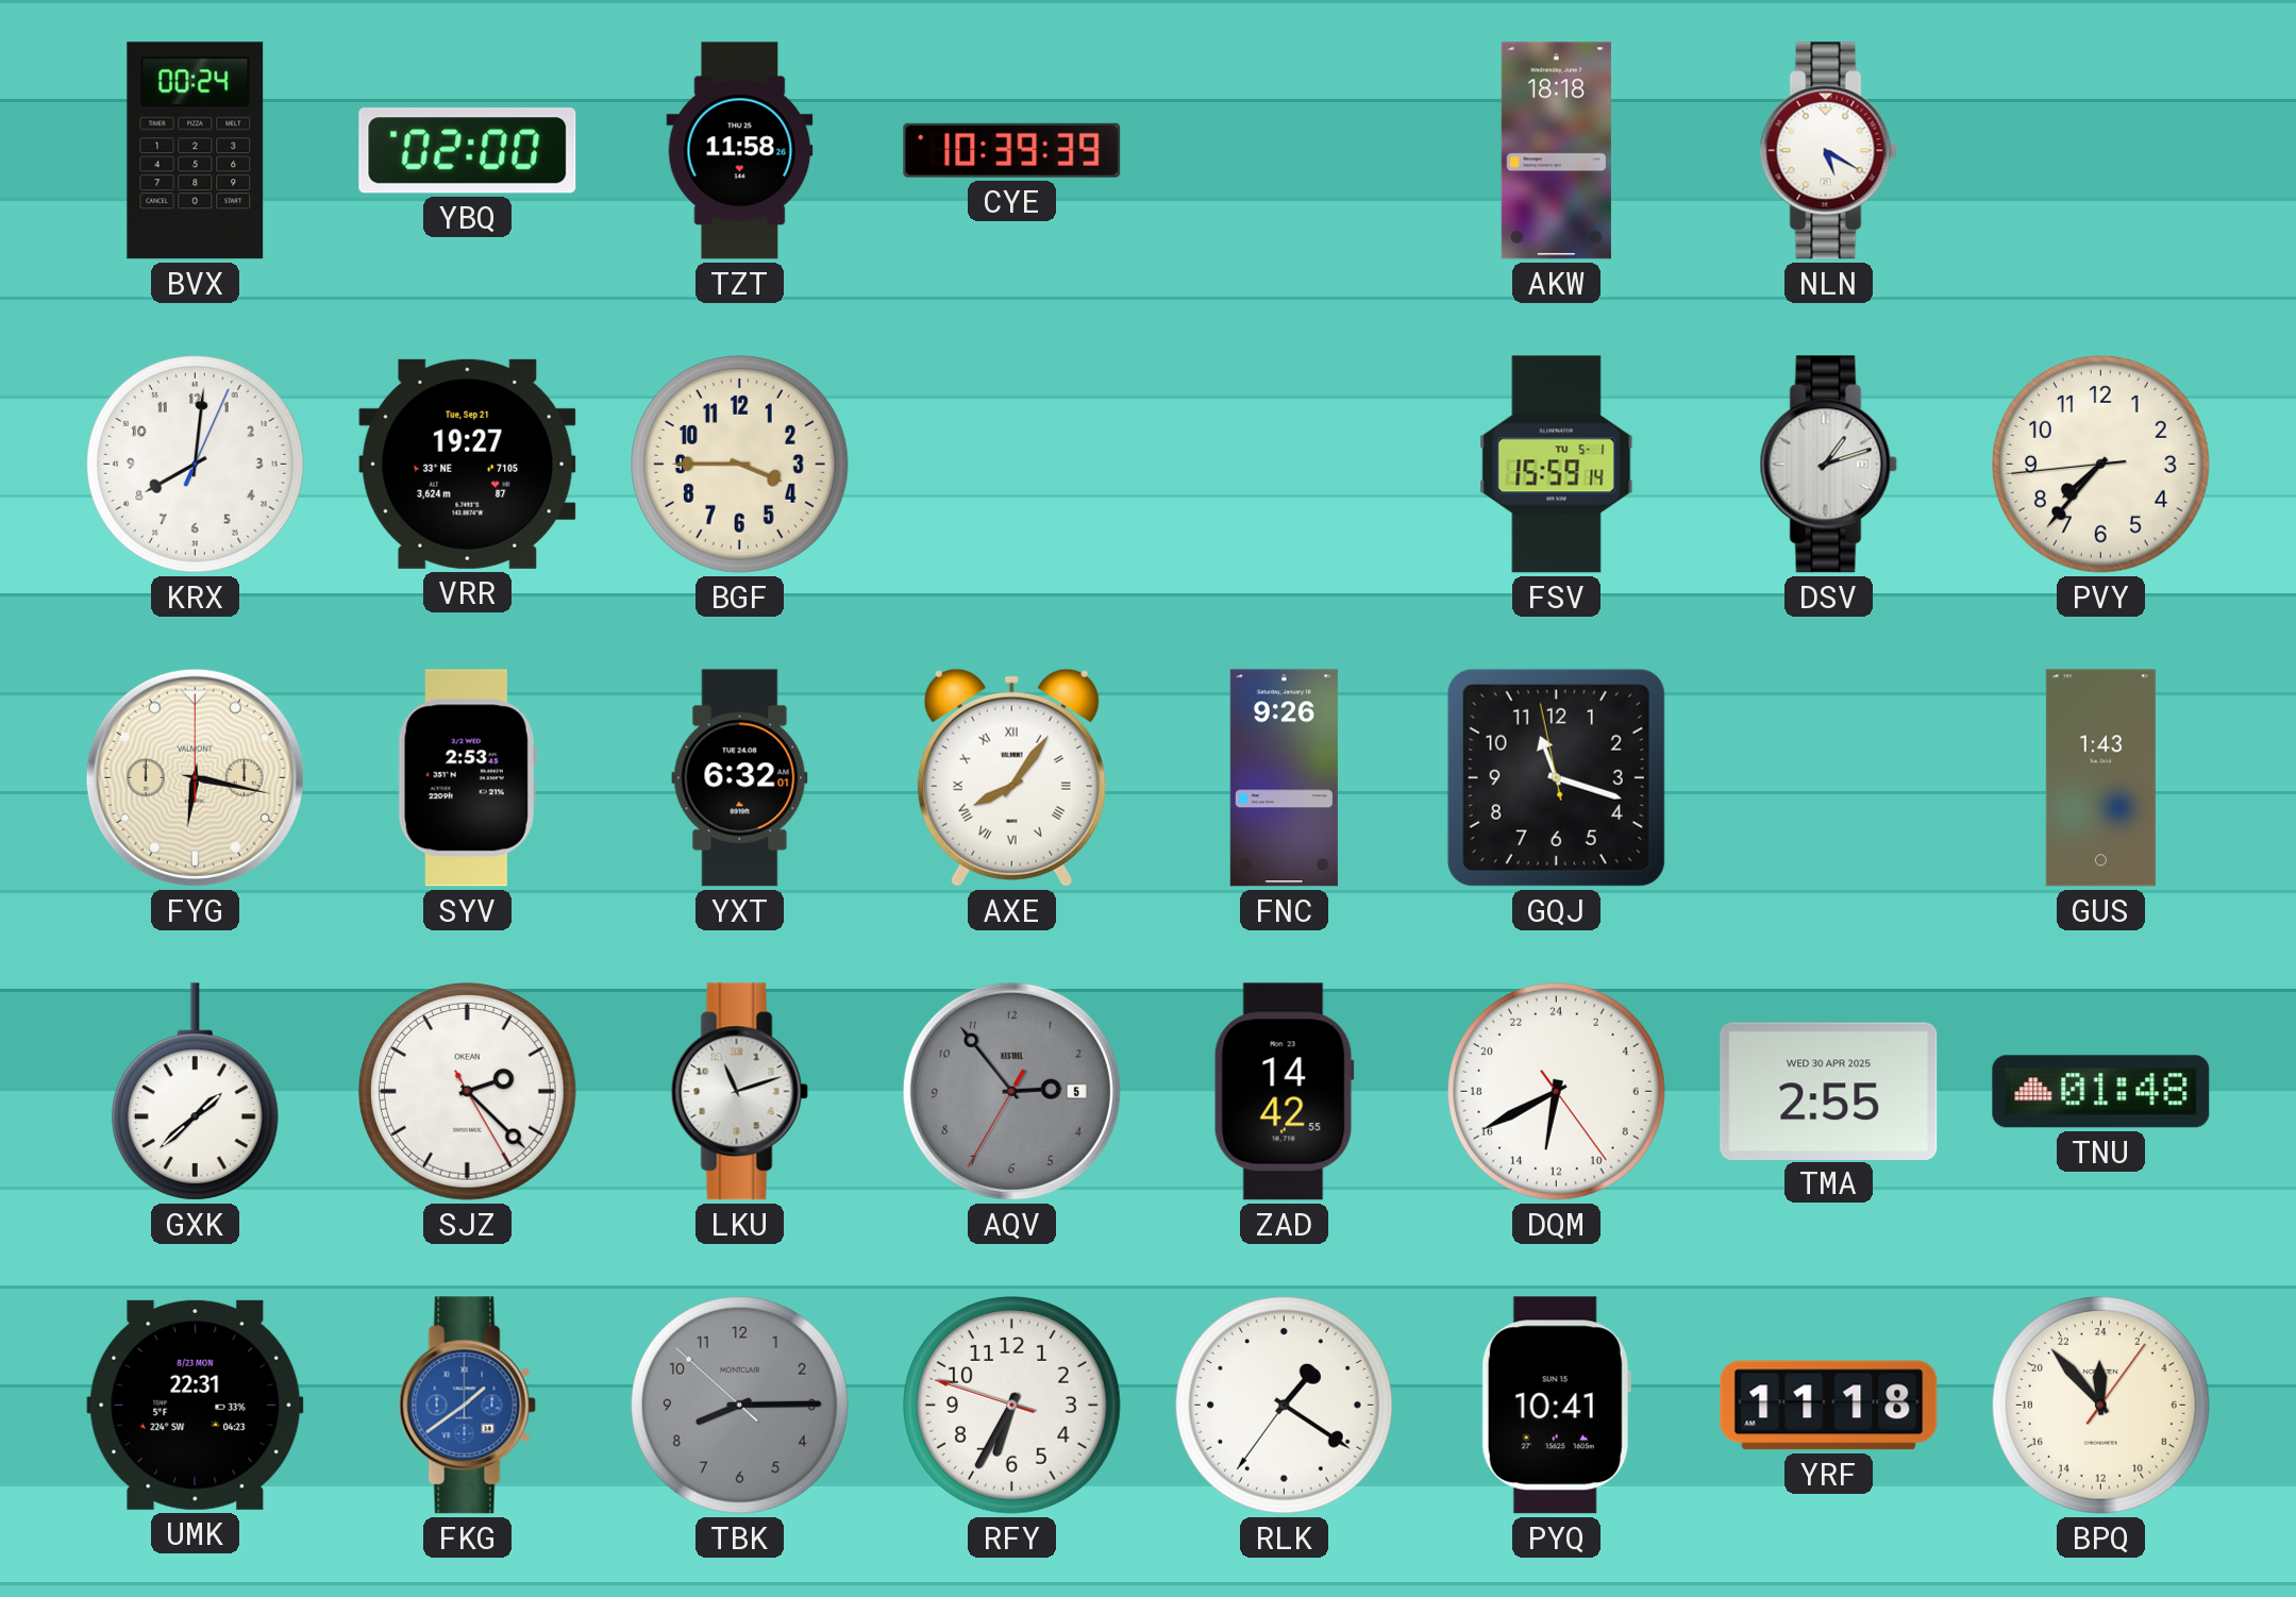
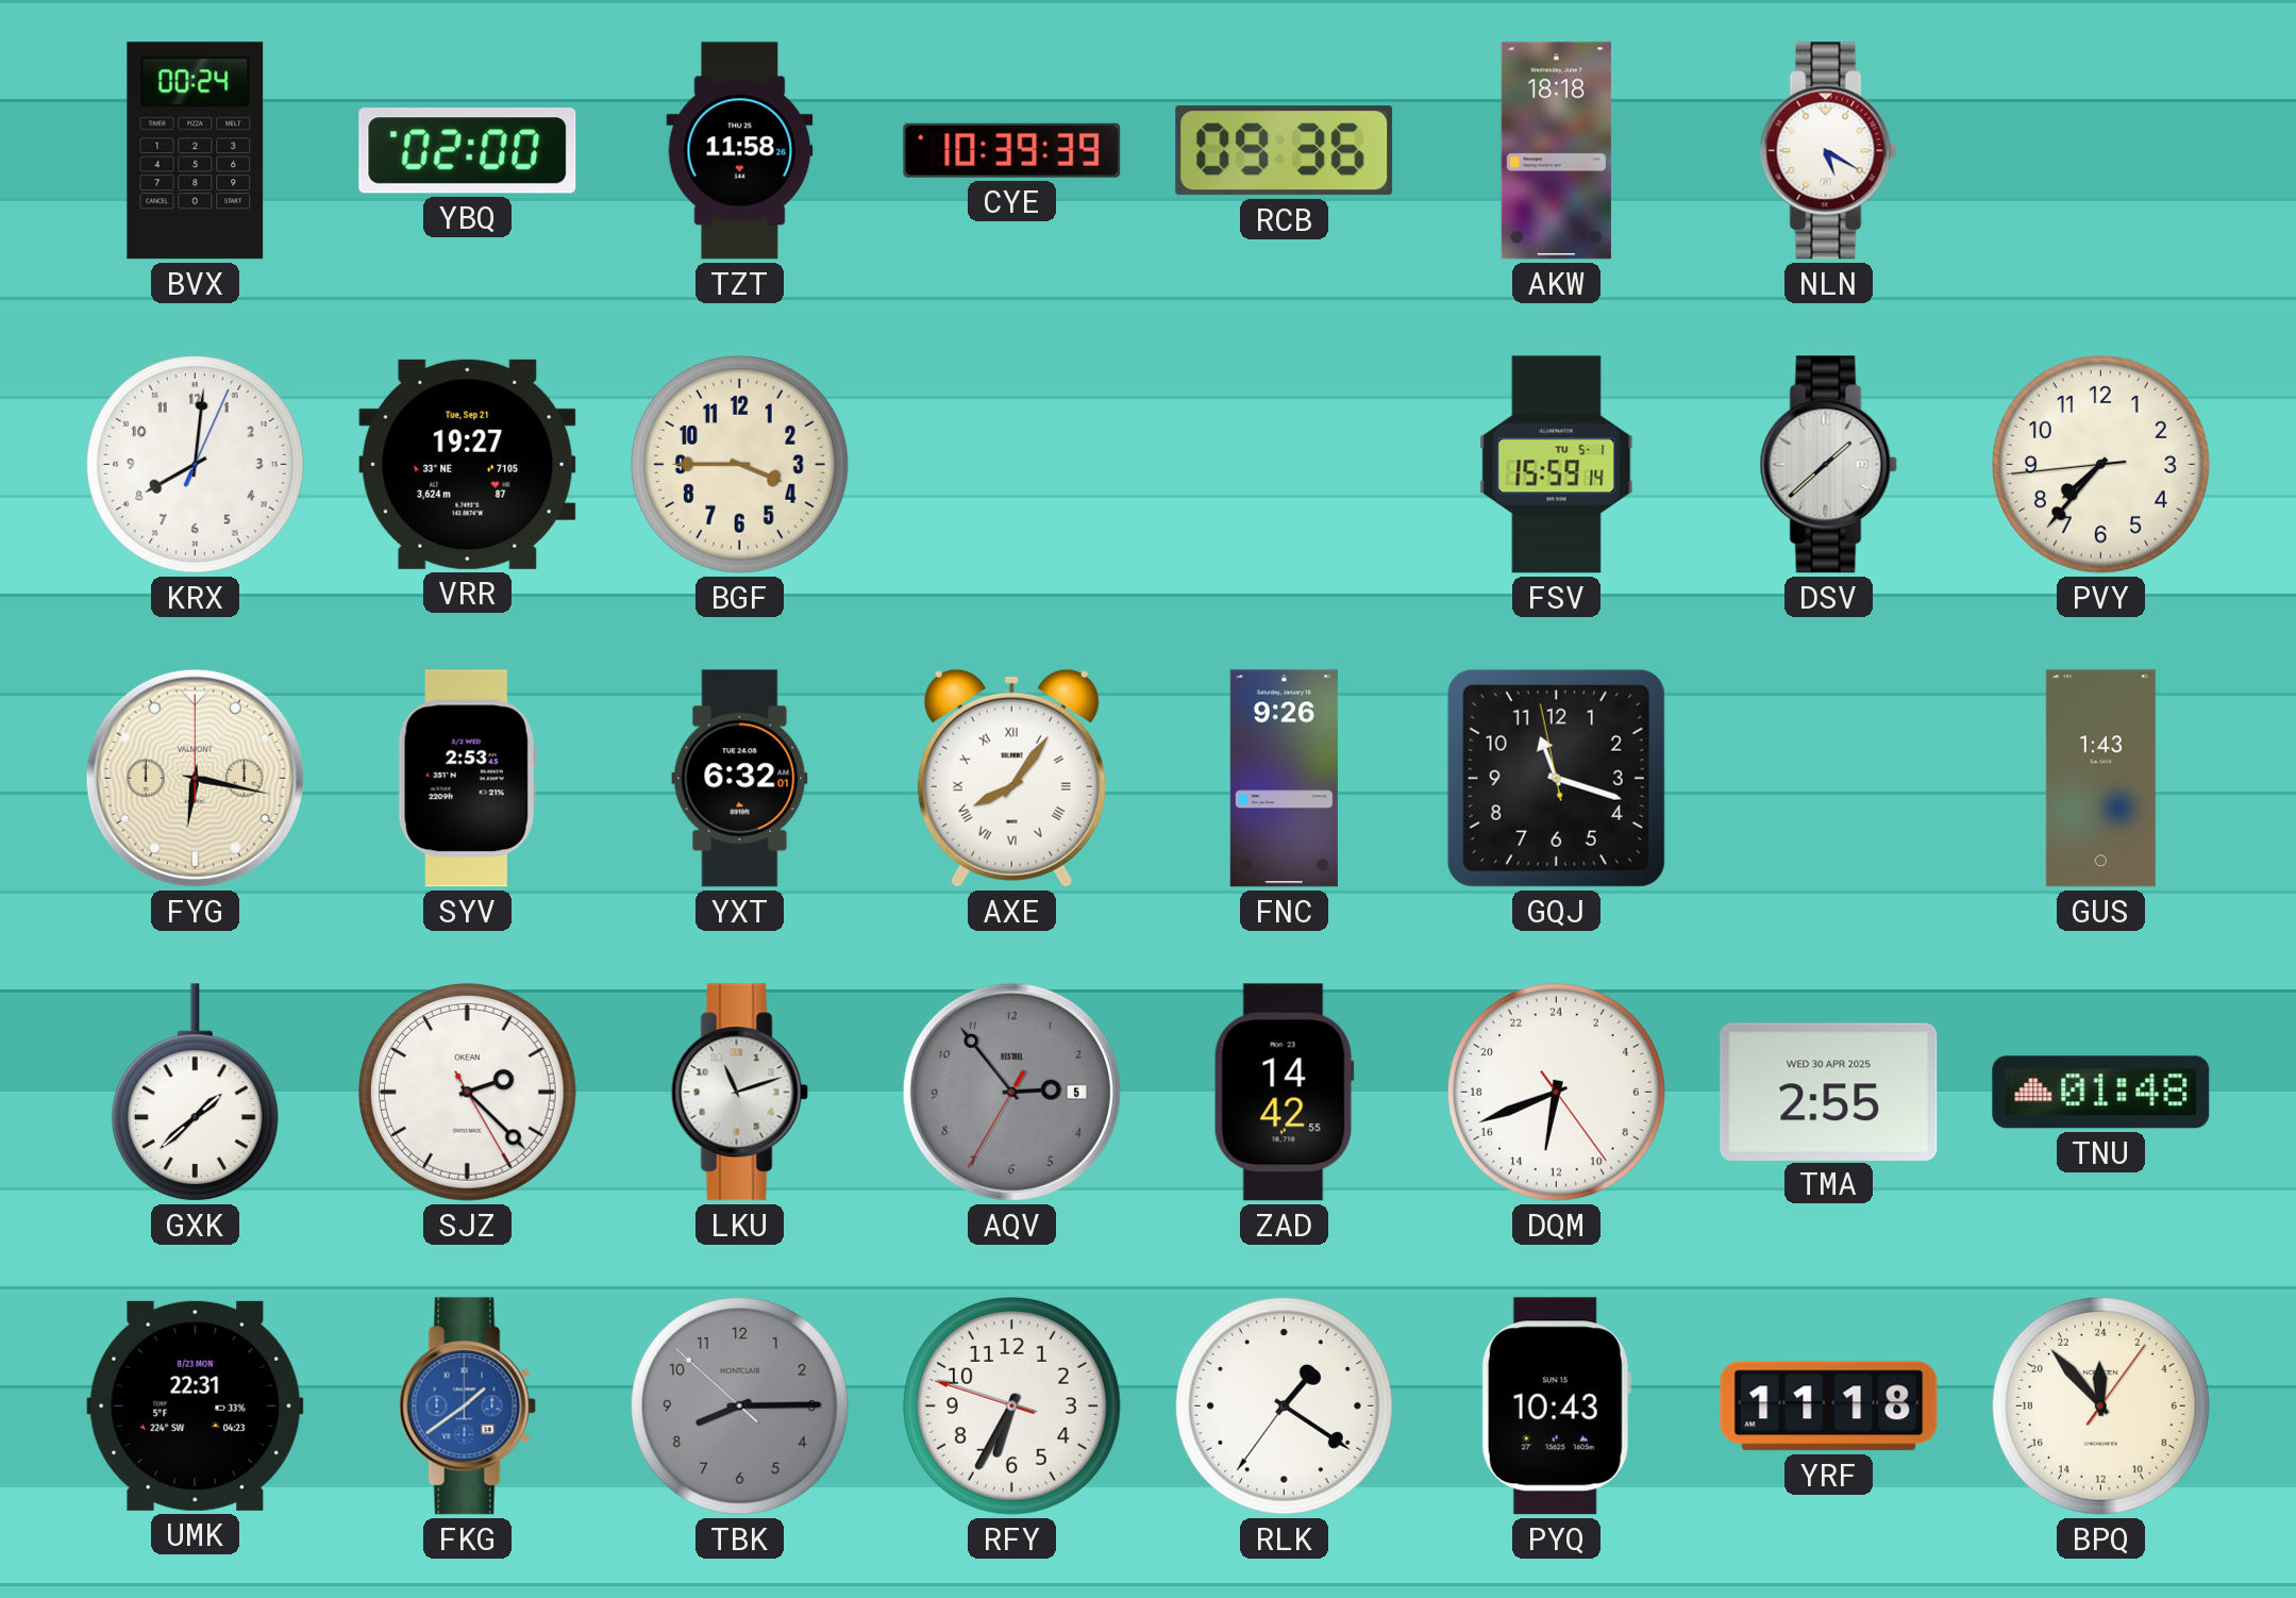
RCB: none -> 09:36 (1285, 151)
DSV: 1:12 -> 1:38 (1828, 465)
DQM: 12:40 -> 12:41 (1557, 1093)
PYQ: 10:41 -> 10:43 (1556, 1406)
